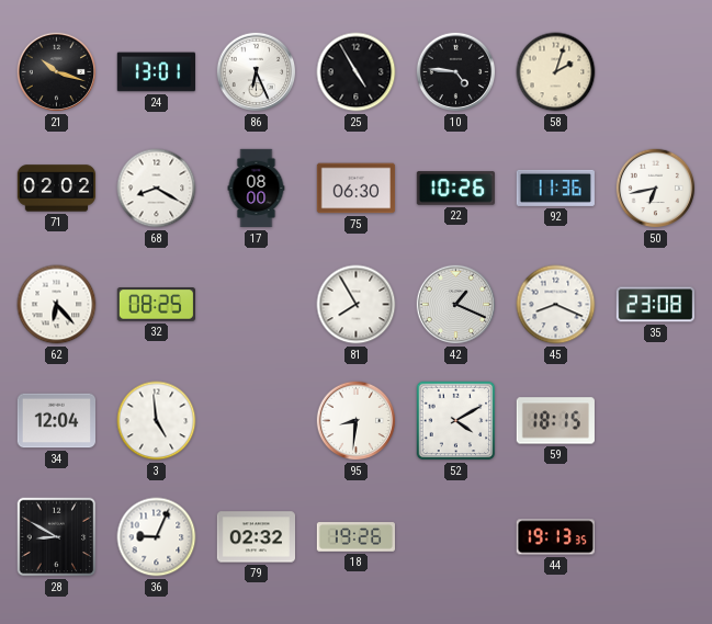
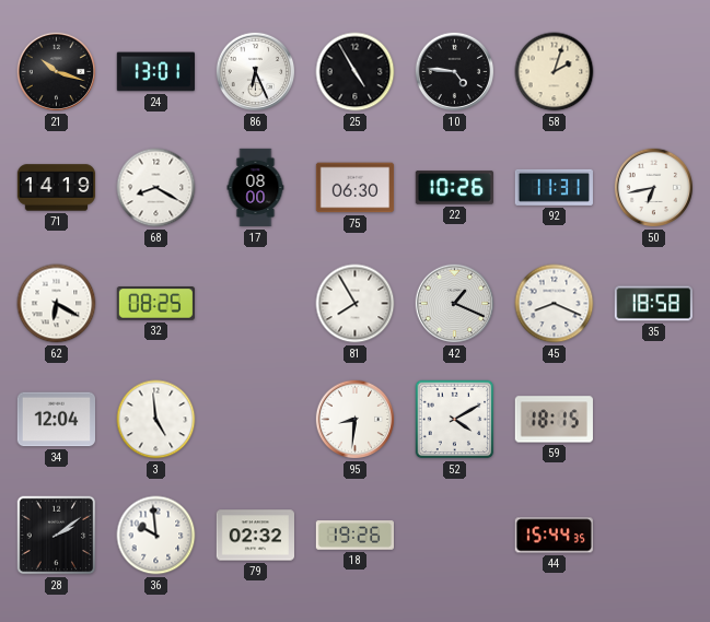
71: 02:02 -> 14:19 (57, 188)
92: 11:36 -> 11:31 (554, 187)
62: 6:23 -> 6:20 (57, 304)
35: 23:08 -> 18:58 (653, 304)
28: 8:50 -> 2:09 (57, 536)
36: 9:04 -> 9:59 (156, 536)
44: 19:13 -> 15:44 (554, 536)
